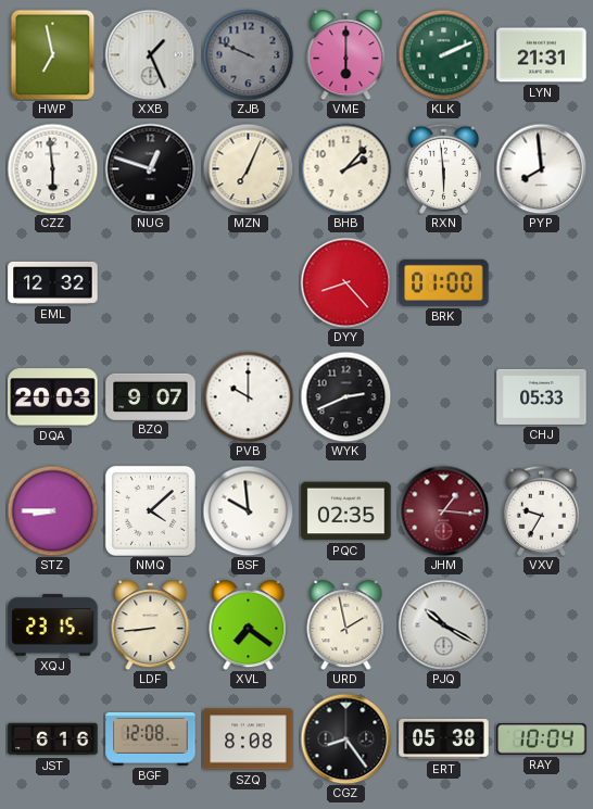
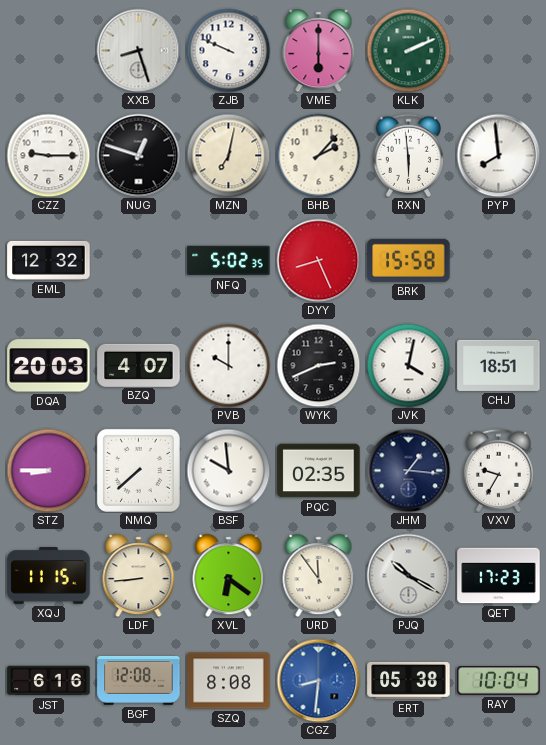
HWP: 6:58 -> none (53, 54)
XXB: 1:26 -> 8:27 (138, 50)
ZJB dial: grey -> white (228, 50)
LYN: 21:31 -> none (542, 55)
CZZ: 5:59 -> 9:15 (48, 155)
MZN: 7:04 -> 7:02 (228, 155)
NFQ: none -> 5:02 (229, 261)
DYY: 8:23 -> 8:26 (318, 260)
BRK: 01:00 -> 15:58 (409, 260)
BZQ: 9:07 -> 4:07 (139, 365)
JVK: none -> 4:02 (408, 365)
CHJ: 05:33 -> 18:51 (499, 365)
NMQ: 4:08 -> 7:38 (138, 470)
JHM dial: burgundy -> navy (408, 470)
XQJ: 23:15 -> 11:15 (49, 576)
XVL: 7:21 -> 6:21 (229, 576)
URD: 1:58 -> 11:54 (319, 576)
QET: none -> 17:23 (499, 576)
CGZ: 8:24 -> 8:31 (318, 680)
CGZ dial: black -> blue (318, 680)
